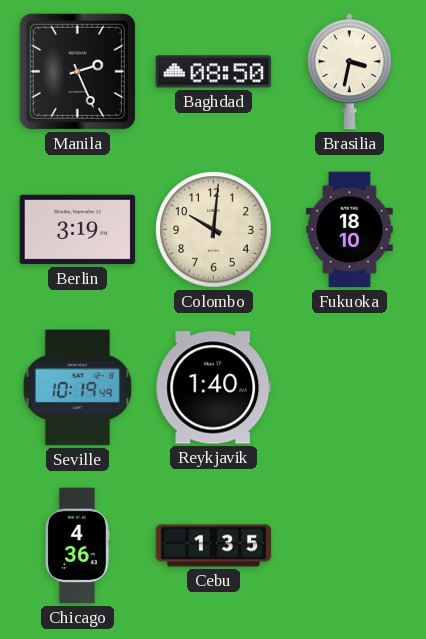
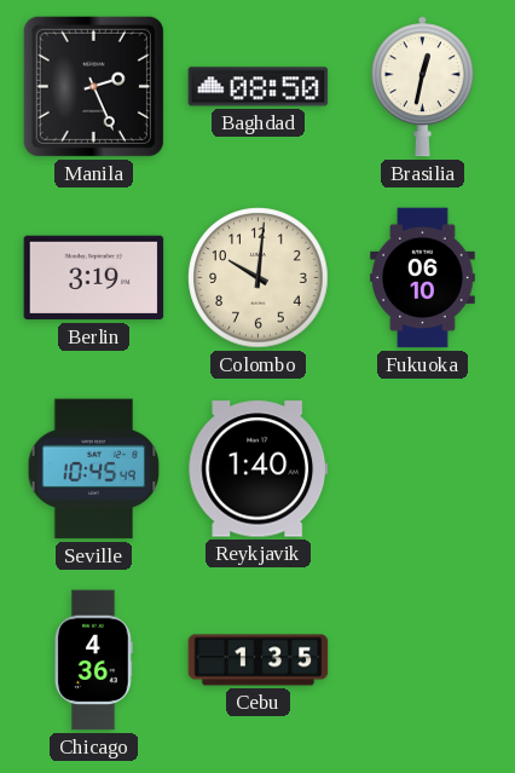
Brasilia: 3:32 -> 12:32 (422, 87)
Fukuoka: 18:10 -> 06:10 (423, 278)
Seville: 10:19 -> 10:45 (94, 469)
